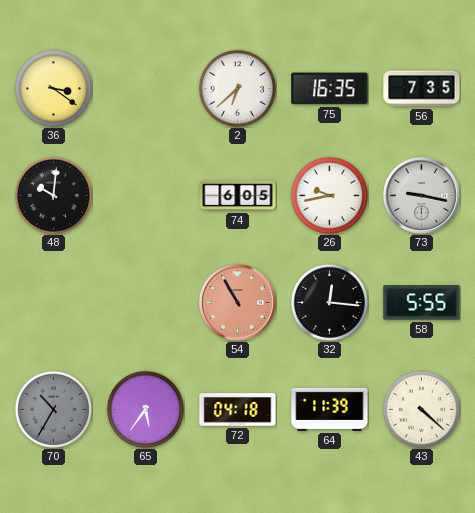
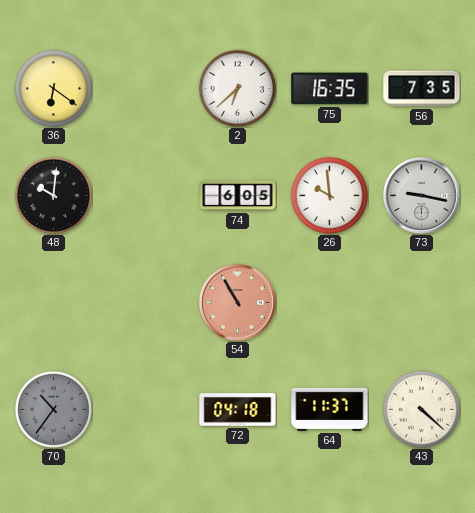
36: 3:21 -> 6:21 (53, 88)
26: 9:43 -> 9:59 (329, 195)
32: 12:16 -> none (329, 302)
58: 5:55 -> none (422, 303)
70: 10:35 -> 10:36 (53, 409)
65: 5:36 -> none (145, 409)
64: 11:39 -> 11:37 (330, 409)
